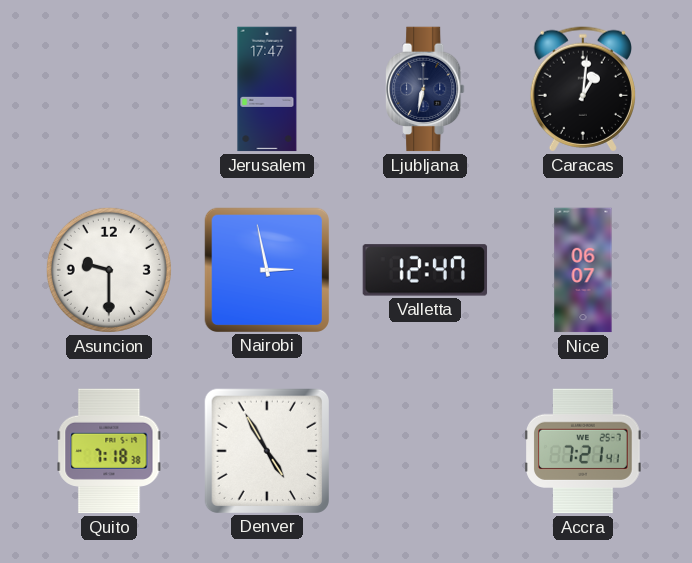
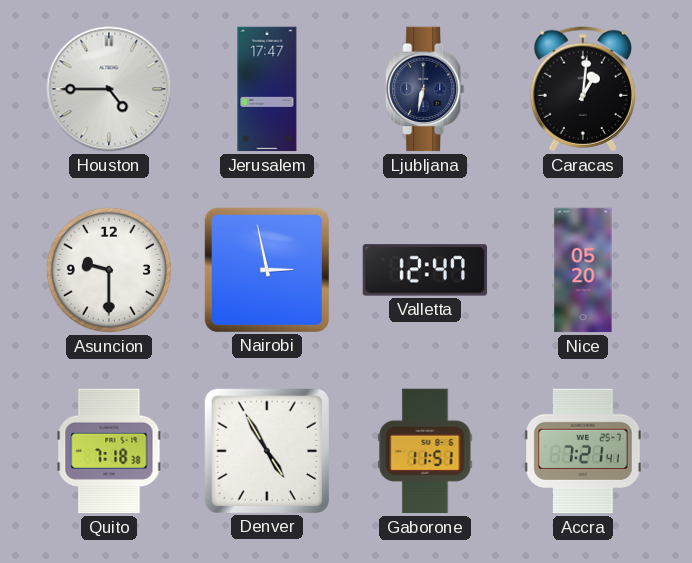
Houston: none -> 4:45 (109, 89)
Nice: 06:07 -> 05:20 (583, 270)
Gaborone: none -> 11:51 (425, 451)
